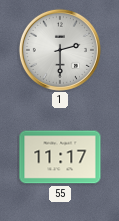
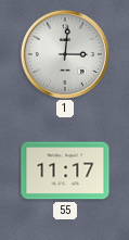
1: 2:30 -> 3:01 (65, 54)
